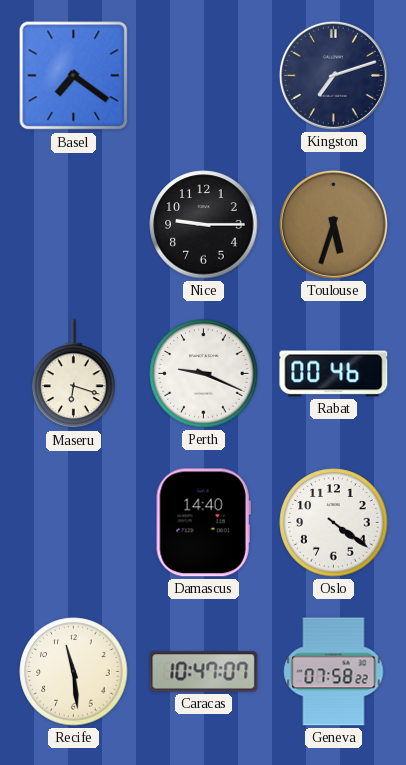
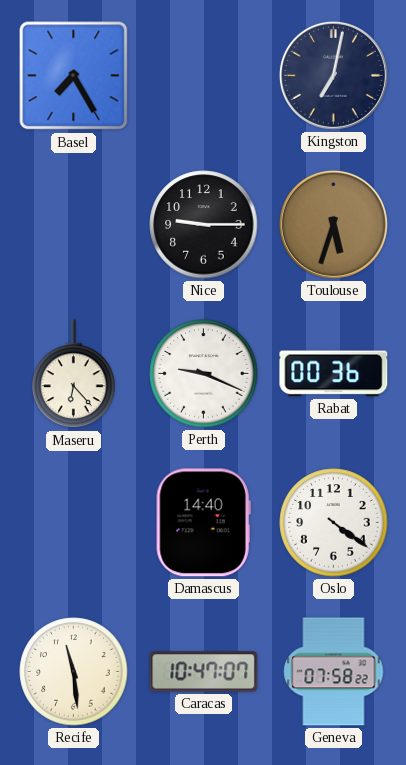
Basel: 7:21 -> 7:25 (74, 76)
Kingston: 7:12 -> 7:02 (333, 75)
Maseru: 6:18 -> 6:23 (74, 374)
Rabat: 00:46 -> 00:36 (334, 374)
